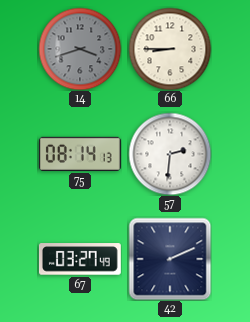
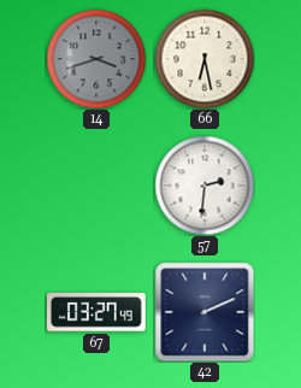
66: 8:45 -> 6:28 (205, 59)
75: 08:14 -> none (80, 154)
